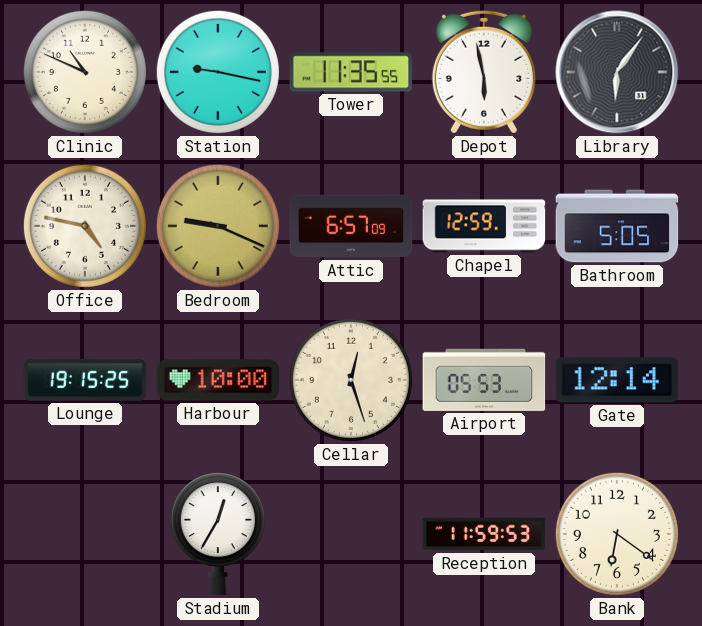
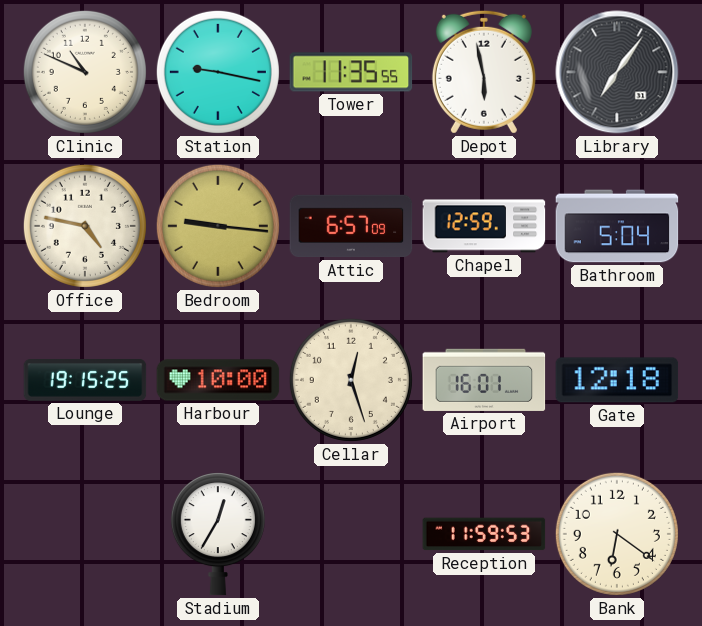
Library: 6:06 -> 7:06 (617, 72)
Bedroom: 9:19 -> 9:16 (218, 226)
Bathroom: 5:05 -> 5:04 (617, 226)
Airport: 05:53 -> 16:01 (484, 380)
Gate: 12:14 -> 12:18 (617, 380)
